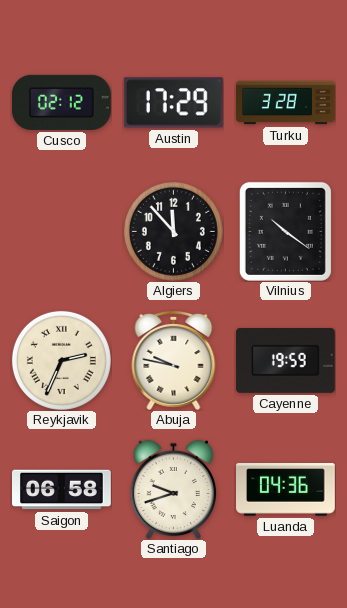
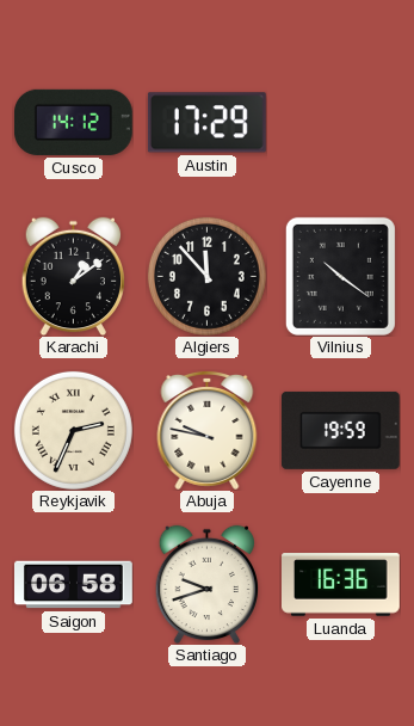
Cusco: 02:12 -> 14:12 (73, 122)
Turku: 3:28 -> none (286, 103)
Karachi: none -> 1:09 (73, 276)
Luanda: 04:36 -> 16:36 (341, 585)
